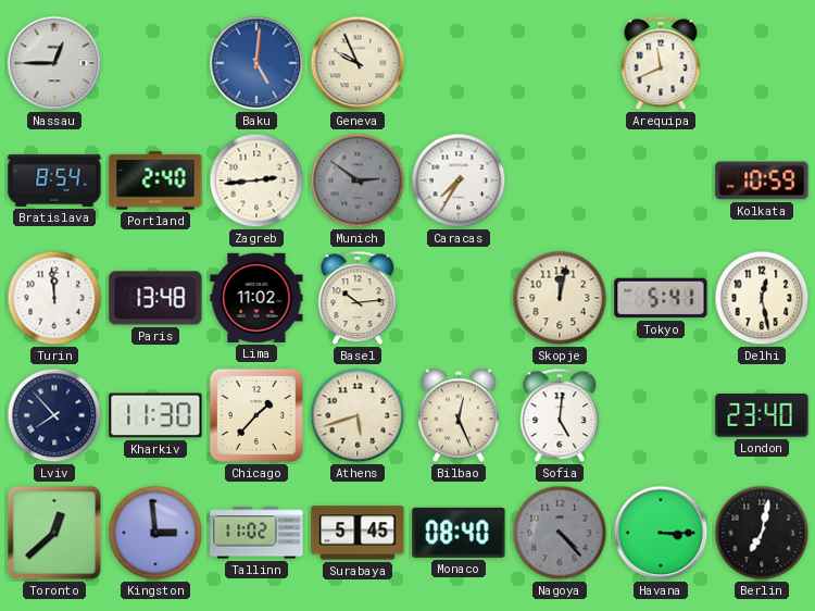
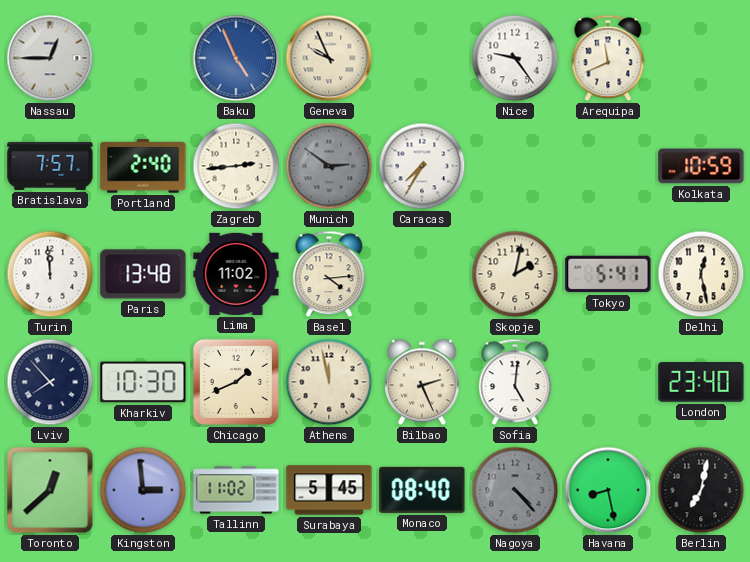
Baku: 5:01 -> 4:56 (236, 58)
Nice: none -> 9:24 (515, 58)
Bratislava: 8:54 -> 7:57 (50, 166)
Basel: 10:14 -> 4:14 (329, 274)
Skopje: 12:02 -> 2:02 (515, 274)
Kharkiv: 11:30 -> 10:30 (143, 382)
Chicago: 1:37 -> 1:41 (236, 382)
Athens: 5:42 -> 11:58 (329, 382)
Bilbao: 12:26 -> 2:26 (422, 382)
Havana: 3:15 -> 8:28 (608, 490)
